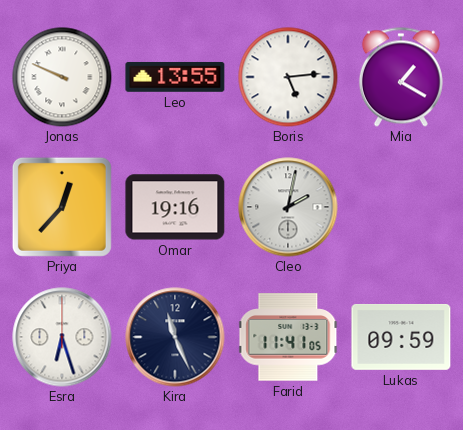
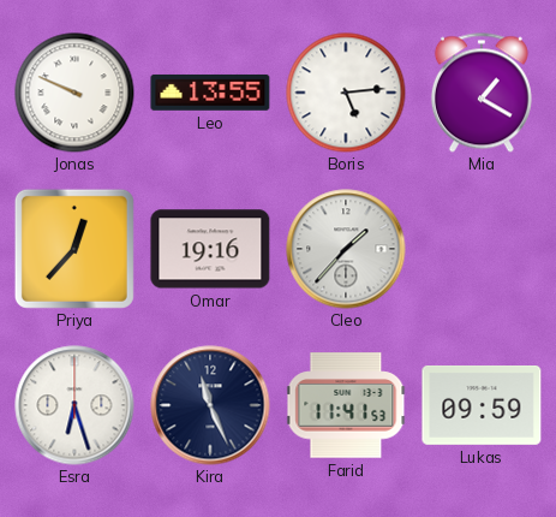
Cleo: 2:02 -> 1:37 (346, 249)
Farid: 11:41:05 -> 11:41:53 (346, 405)
